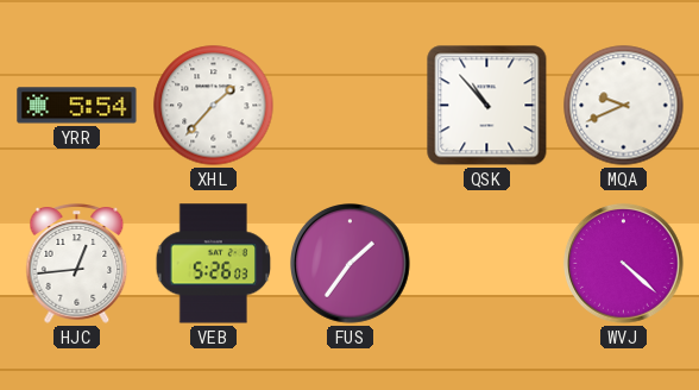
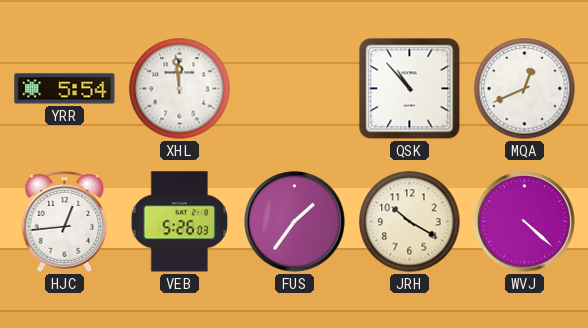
XHL: 1:37 -> 11:59 (180, 89)
MQA: 9:41 -> 12:41 (525, 89)
JRH: none -> 10:20 (410, 222)
